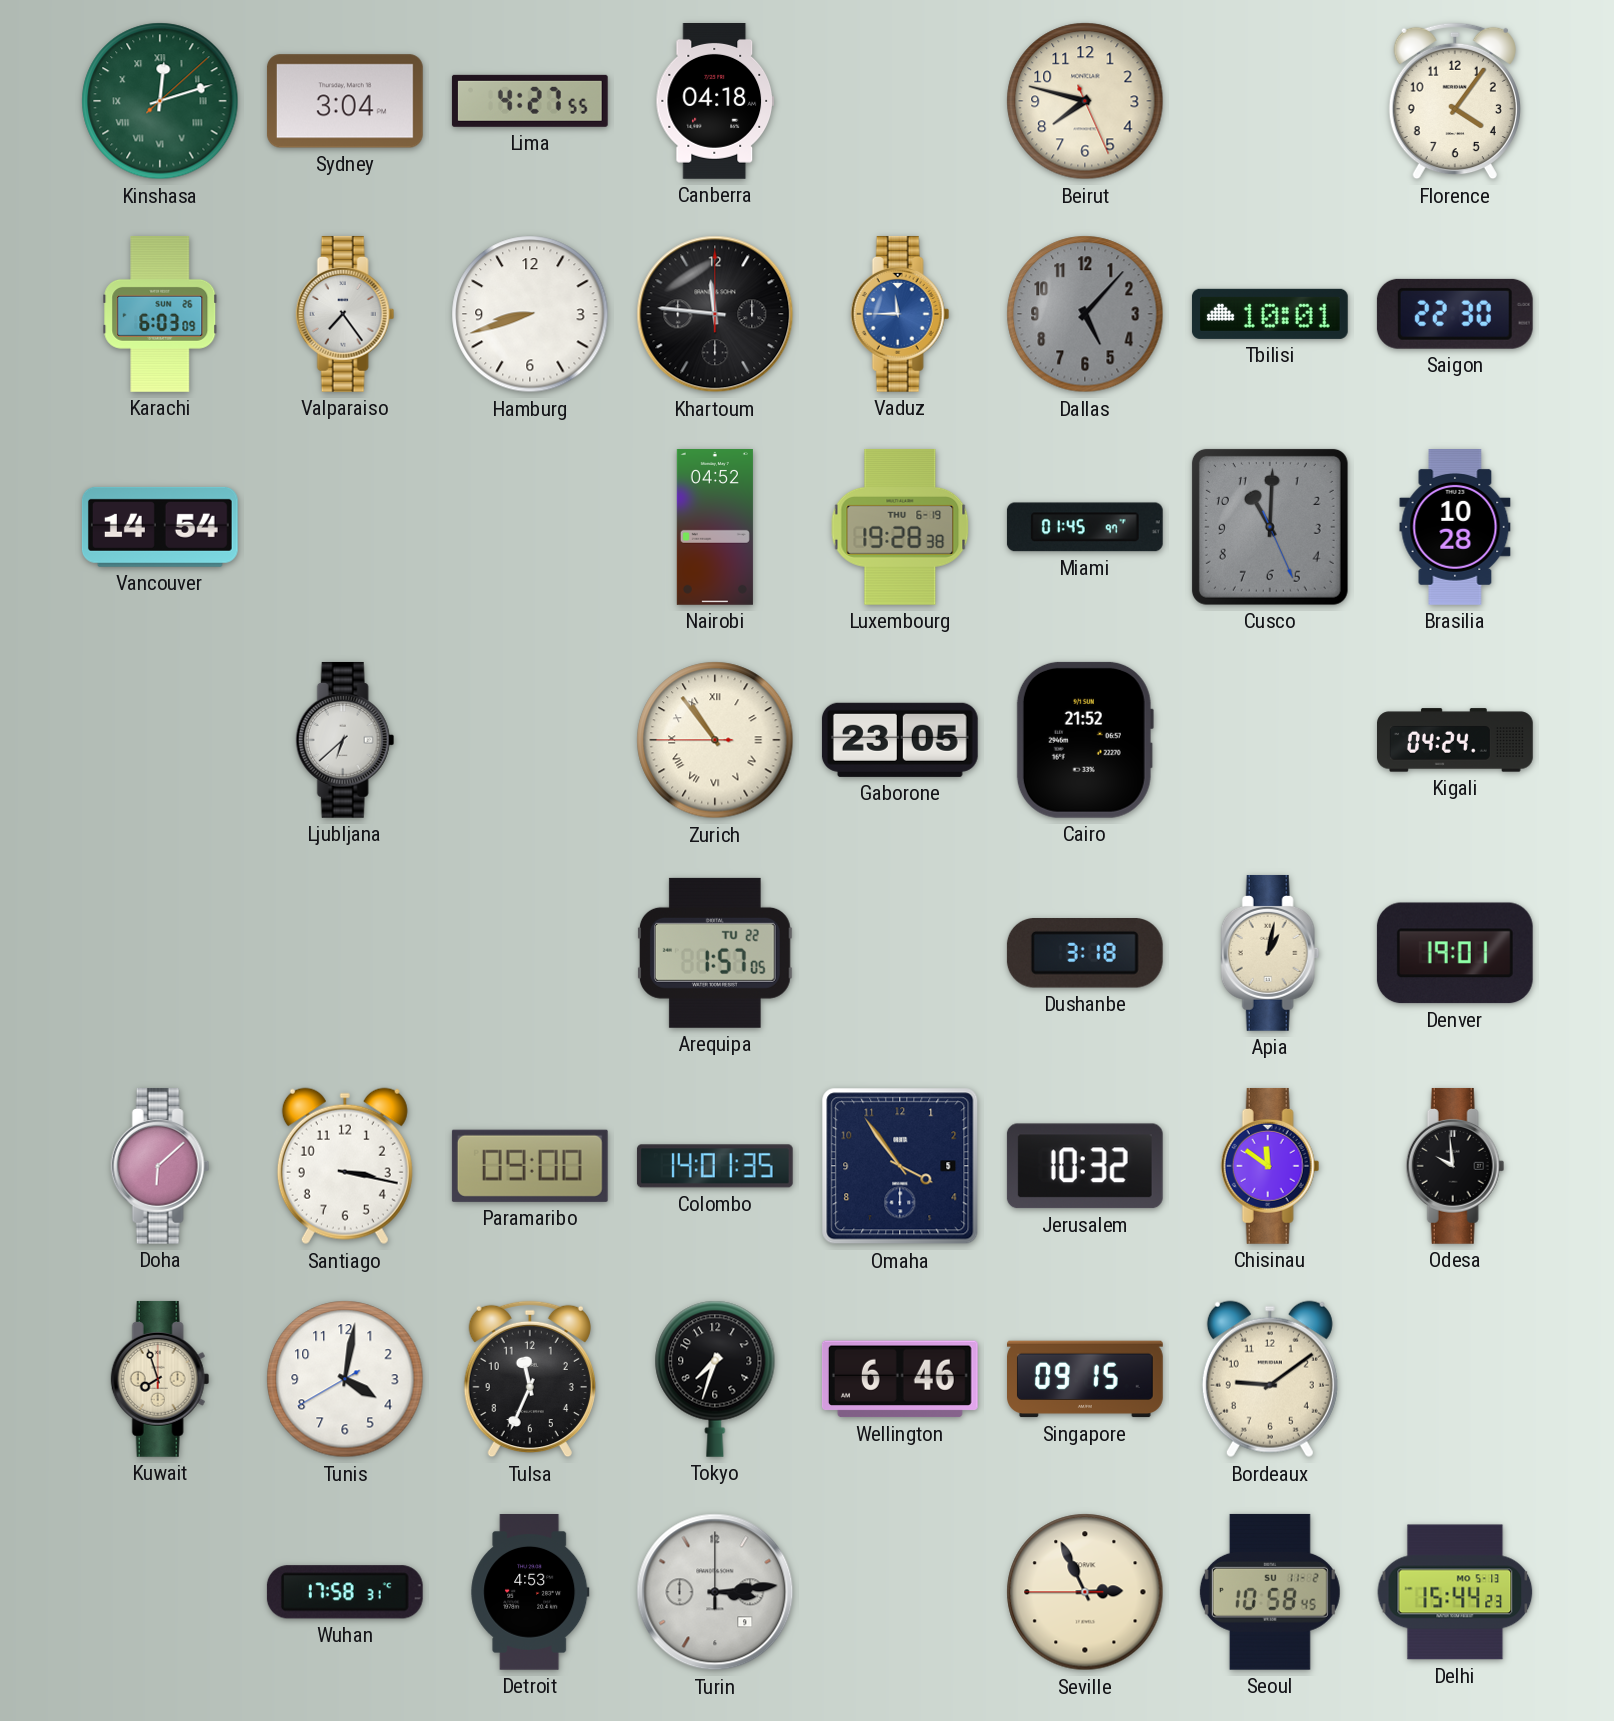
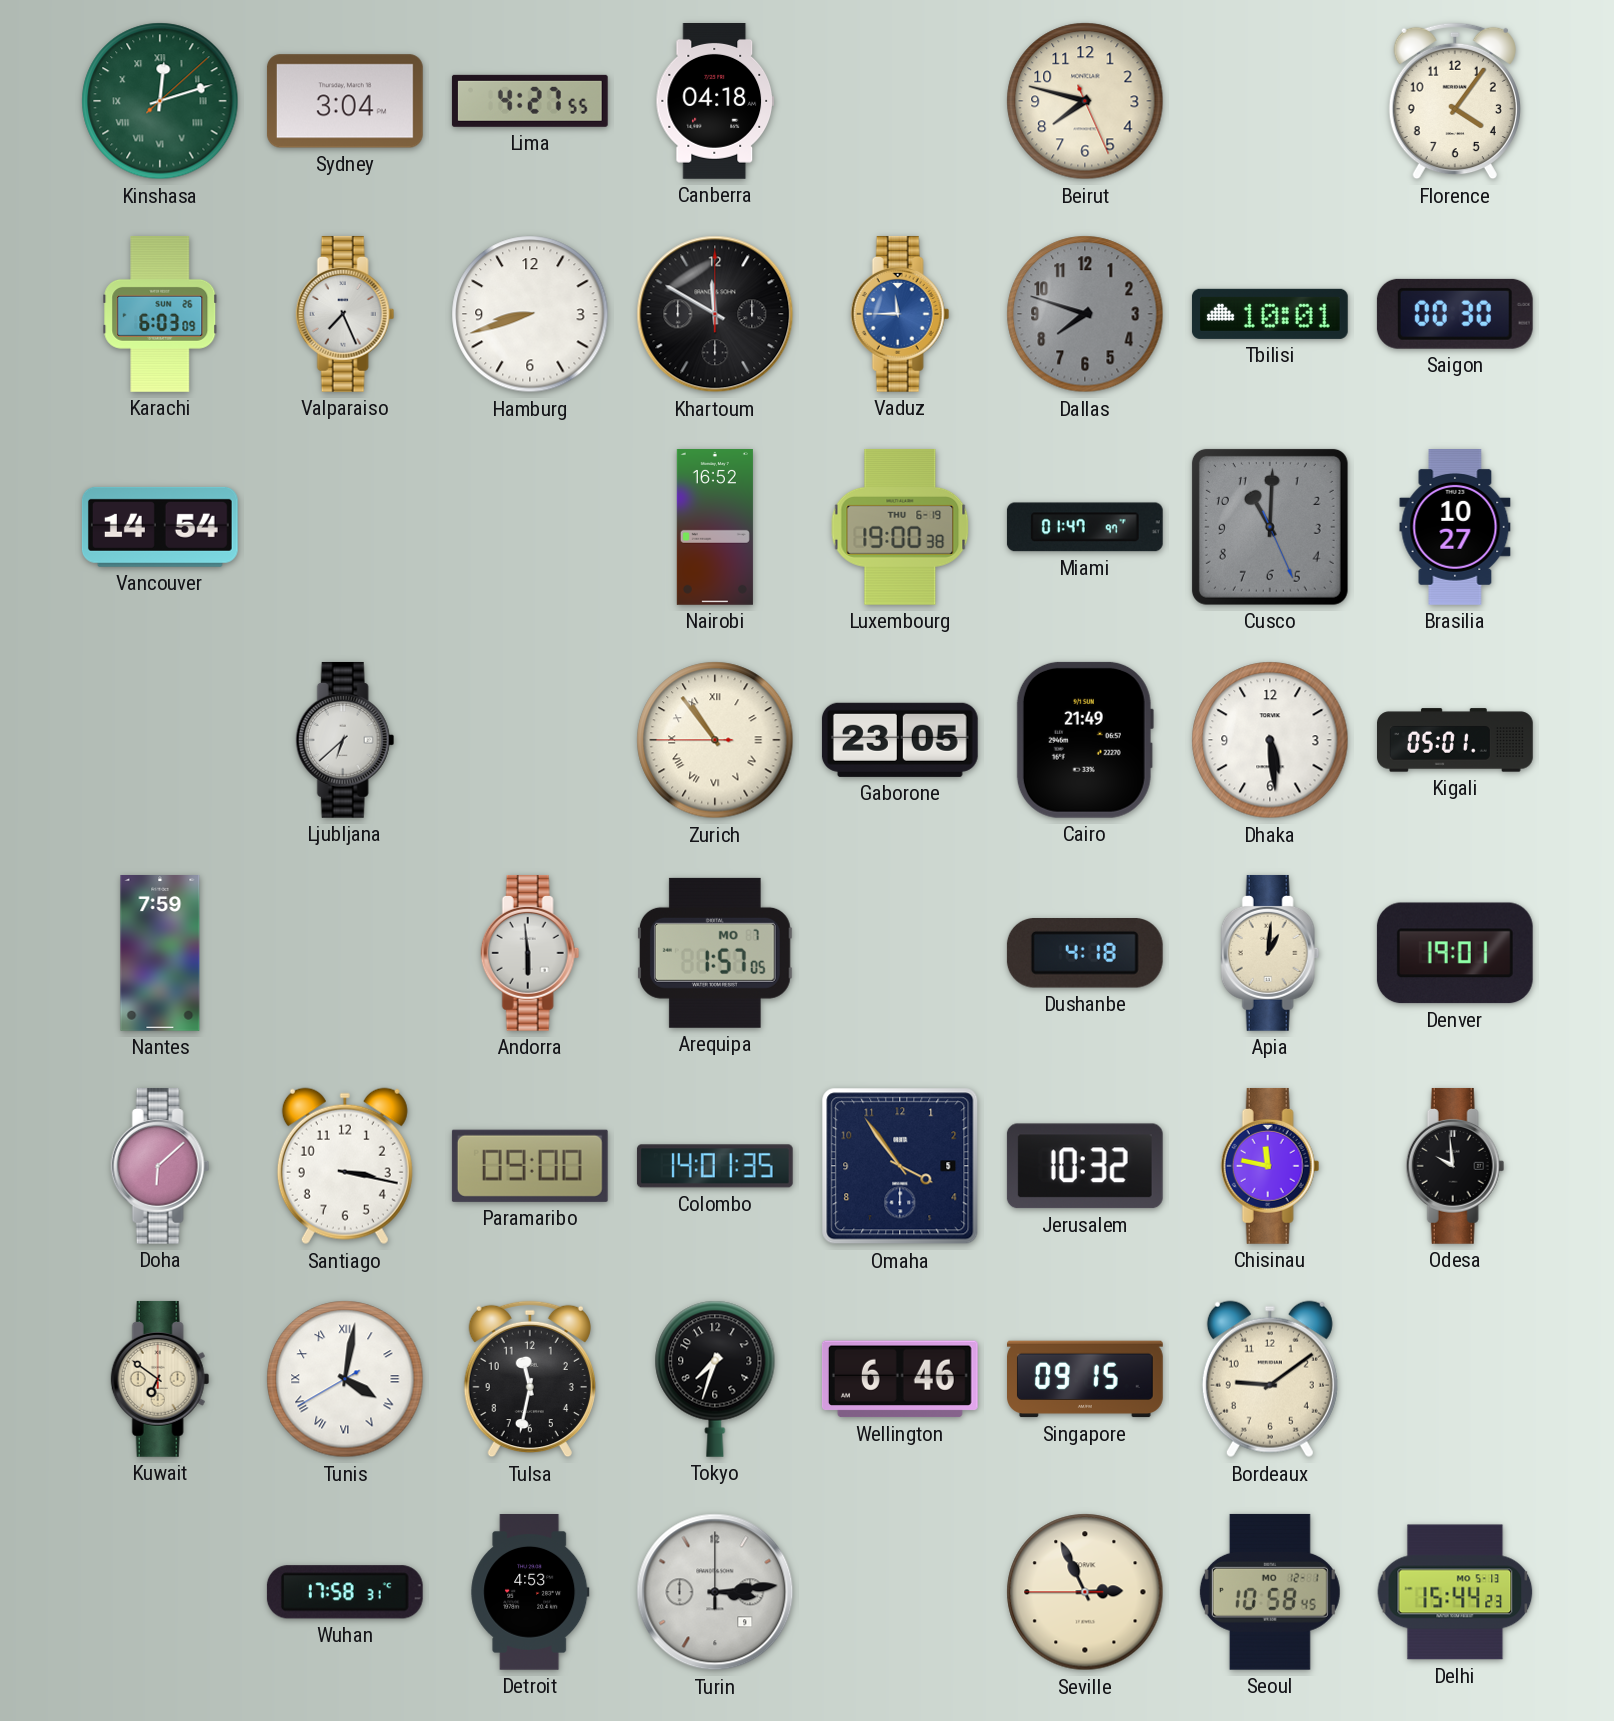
Valparaiso: 7:24 -> 7:26 (345, 314)
Khartoum: 11:46 -> 11:50 (715, 314)
Dallas: 5:07 -> 7:48 (1085, 314)
Saigon: 22:30 -> 00:30 (1455, 314)
Nairobi: 04:52 -> 16:52 (715, 528)
Luxembourg: 19:28 -> 19:00 (900, 527)
Miami: 01:45 -> 01:47 (1085, 527)
Brasilia: 10:28 -> 10:27 (1455, 528)
Cairo: 21:52 -> 21:49 (1085, 740)
Dhaka: none -> 5:29 (1270, 740)
Kigali: 04:24 -> 05:01 (1456, 740)
Nantes: none -> 7:59 (160, 954)
Andorra: none -> 5:59 (530, 953)
Arequipa date: TU 22 -> MO 7 (715, 953)
Dushanbe: 3:18 -> 4:18 (1085, 954)
Apia: 1:02 -> 1:01 (1270, 953)
Chisinau: 11:51 -> 11:47 (1270, 1166)
Kuwait: 7:57 -> 6:51 (160, 1379)
Tunis numerals: Arabic -> Roman (345, 1379)
Tulsa: 11:34 -> 11:32 (530, 1379)
Seoul date: SU 11-2 -> MO 12-1 (1270, 1592)
